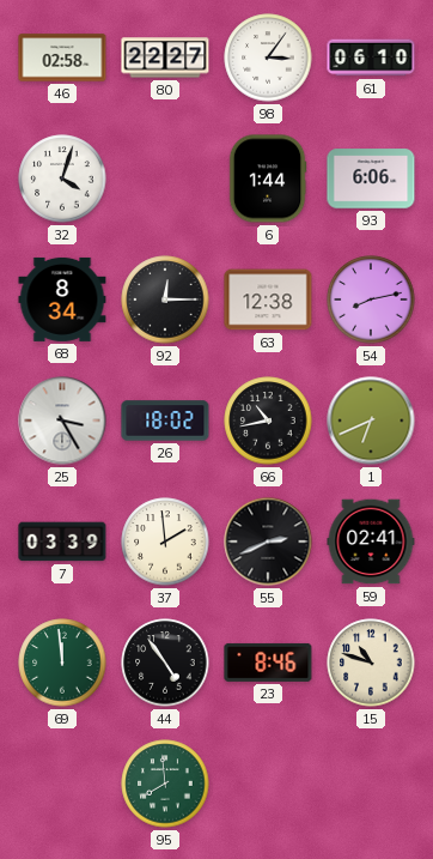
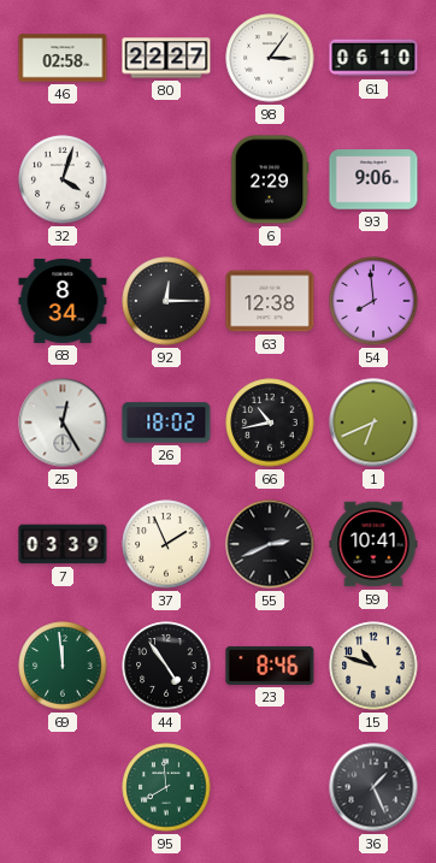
6: 1:44 -> 2:29 (270, 179)
93: 6:06 -> 9:06 (373, 179)
54: 8:13 -> 7:59 (373, 301)
25: 3:25 -> 12:25 (63, 422)
37: 1:59 -> 1:56 (166, 544)
59: 02:41 -> 10:41 (373, 544)
36: none -> 1:26 (373, 787)
